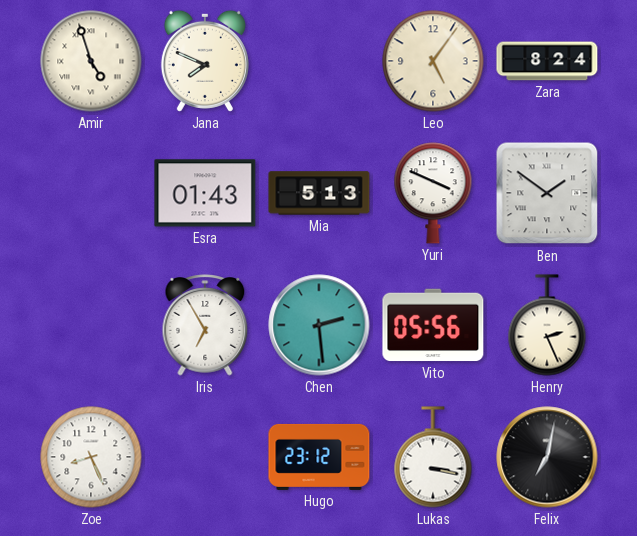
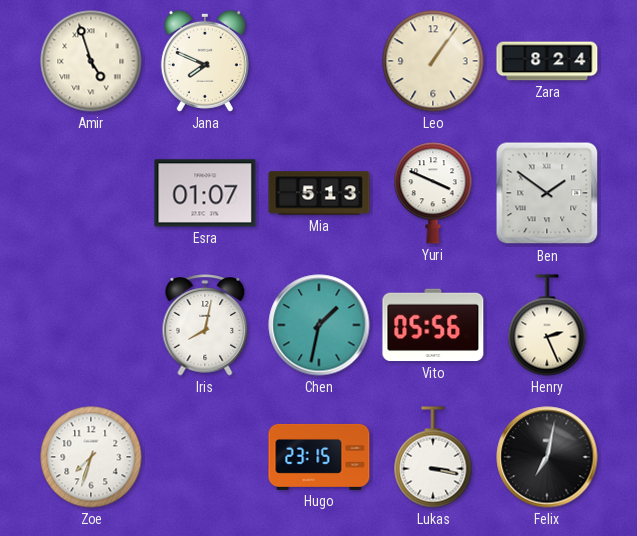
Leo: 5:06 -> 1:06 (433, 61)
Esra: 01:43 -> 01:07 (205, 193)
Iris: 6:55 -> 8:02 (205, 325)
Chen: 2:29 -> 1:32 (319, 325)
Zoe: 8:26 -> 7:33 (91, 457)
Hugo: 23:12 -> 23:15 (319, 457)
